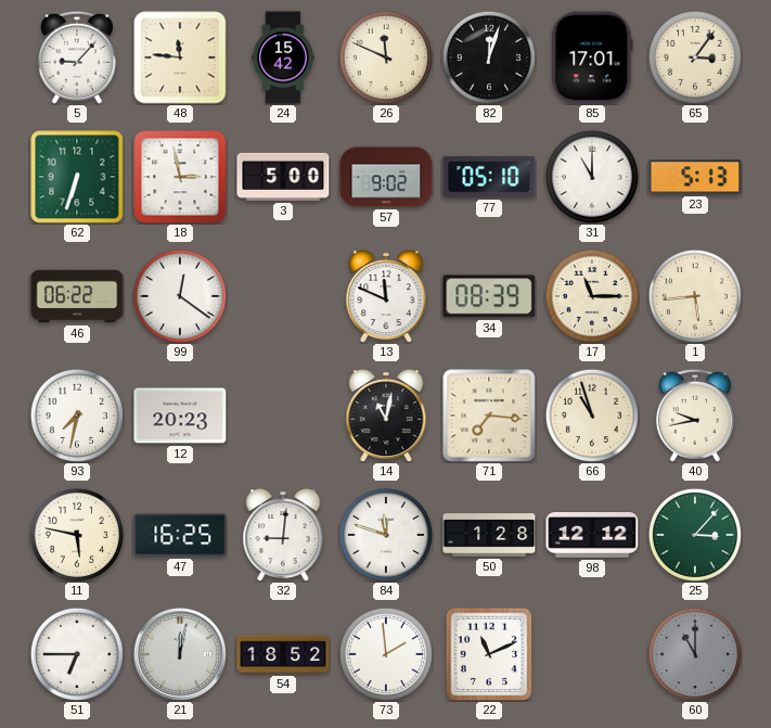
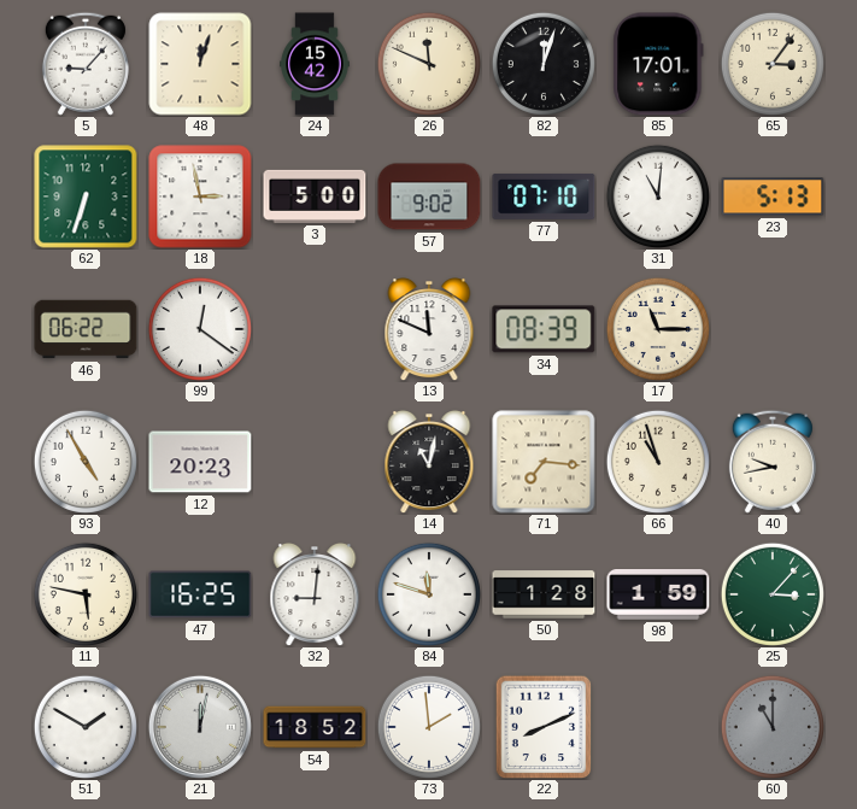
48: 11:46 -> 12:03 (200, 64)
77: 05:10 -> 07:10 (544, 197)
31: 11:00 -> 11:01 (658, 197)
1: 5:44 -> none (695, 296)
93: 7:32 -> 4:55 (86, 462)
98: 12:12 -> 1:59 (658, 596)
51: 6:45 -> 1:50 (86, 727)
22: 11:11 -> 8:11 (544, 727)
